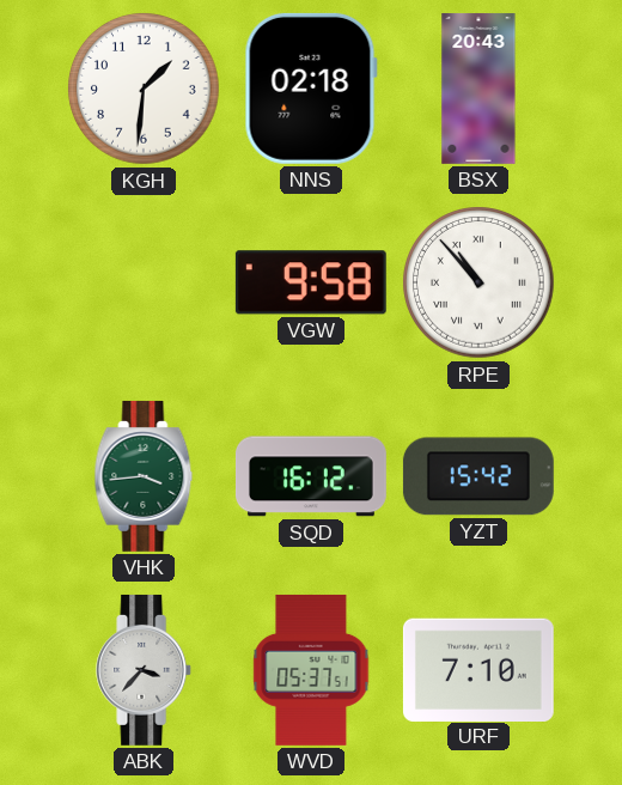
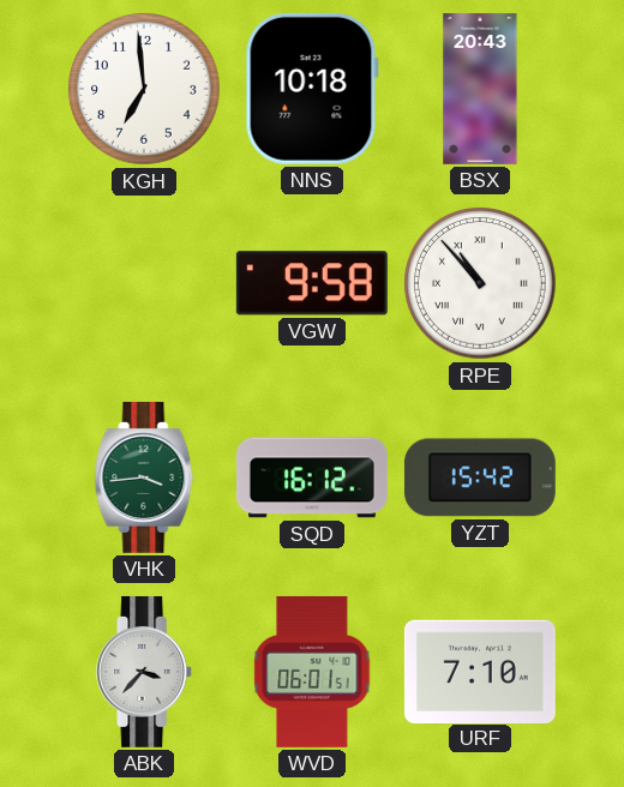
KGH: 1:31 -> 6:59 (144, 89)
NNS: 02:18 -> 10:18 (312, 89)
WVD: 05:37 -> 06:01 (312, 672)
